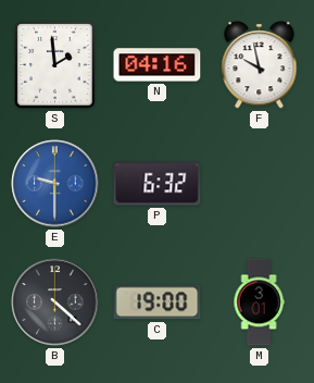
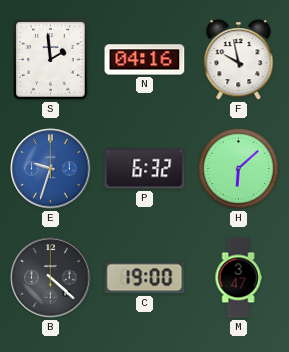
E: 9:30 -> 9:33 (51, 169)
H: none -> 6:08 (239, 169)
M: 3:01 -> 3:47 (238, 278)
